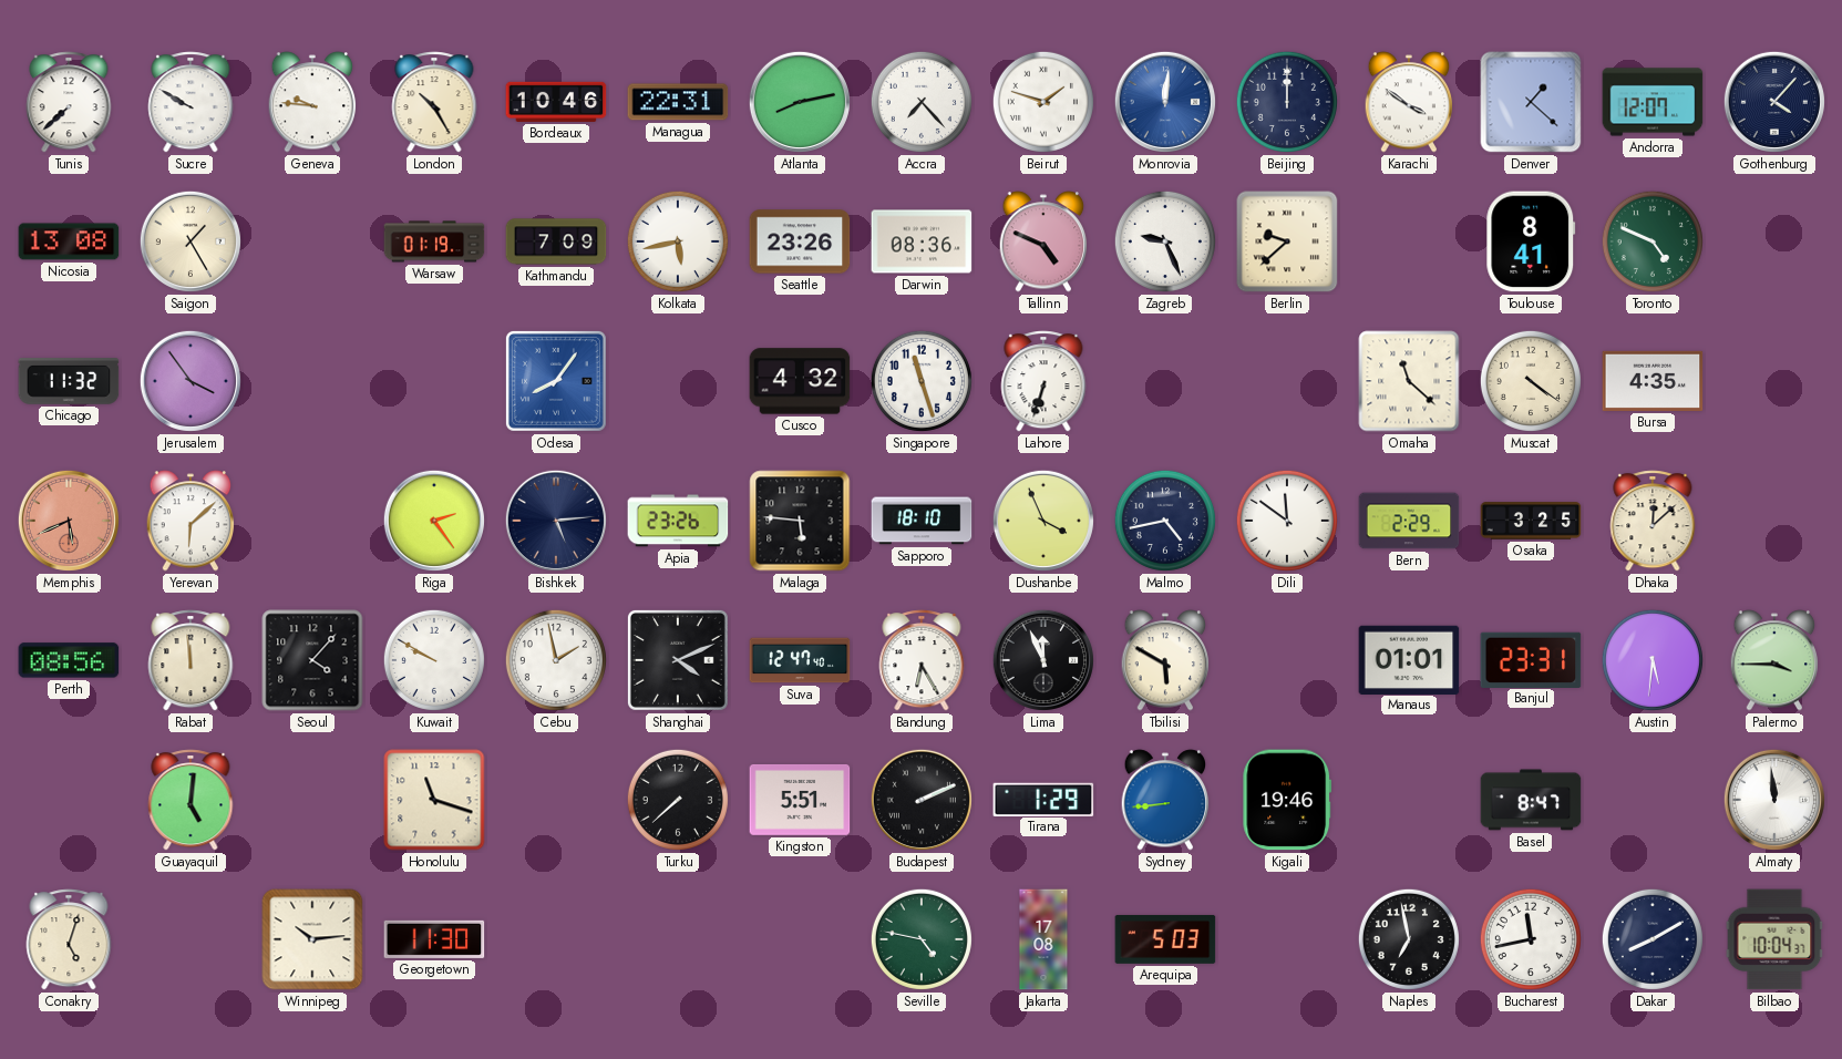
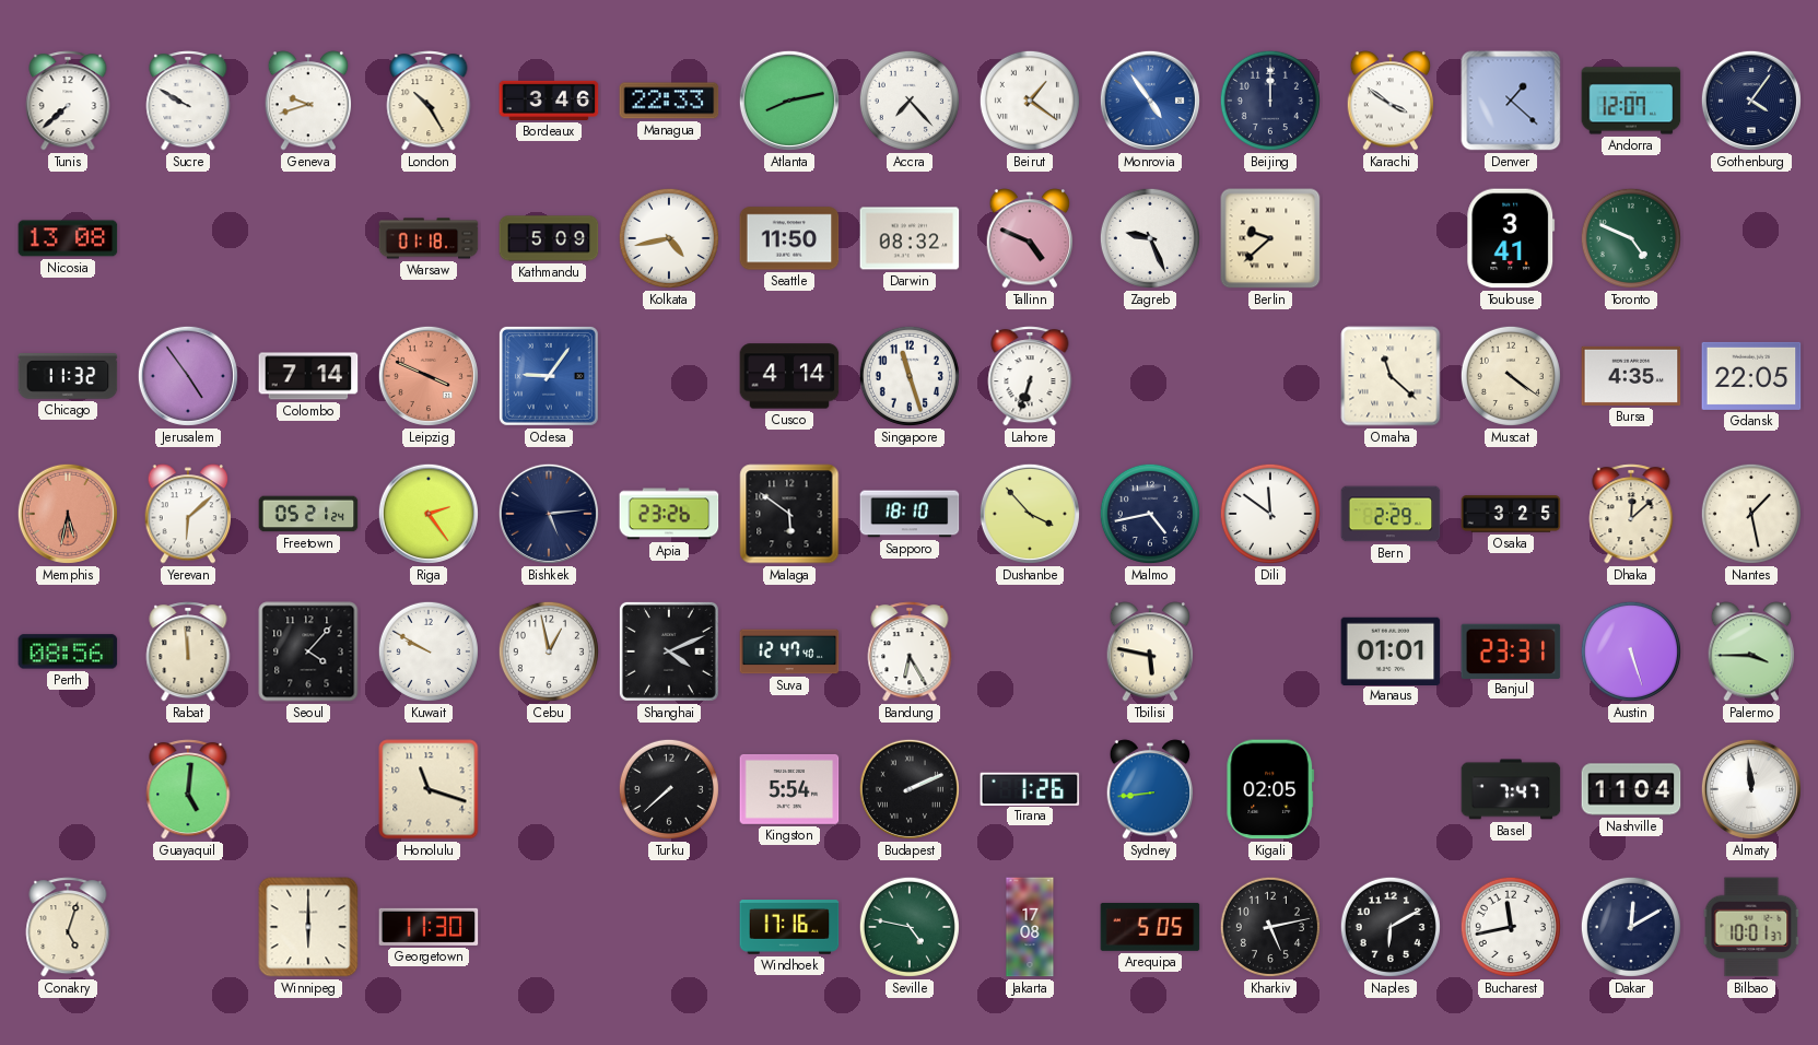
Geneva: 9:46 -> 9:42 (308, 101)
Bordeaux: 10:46 -> 3:46 (549, 101)
Managua: 22:31 -> 22:33 (669, 101)
Beirut: 1:48 -> 1:21 (1030, 101)
Monrovia: 12:01 -> 4:54 (1150, 101)
Gothenburg: 4:07 -> 4:06 (1751, 101)
Saigon: 1:25 -> none (191, 241)
Warsaw: 01:19 -> 01:18 (429, 238)
Kathmandu: 7:09 -> 5:09 (549, 238)
Kolkata: 5:43 -> 4:43 (669, 238)
Seattle: 23:26 -> 11:50 (789, 238)
Darwin: 08:36 -> 08:32 (910, 238)
Toulouse: 8:41 -> 3:41 (1511, 238)
Jerusalem: 3:54 -> 4:54 (188, 376)
Colombo: none -> 7:14 (308, 376)
Leipzig: none -> 3:49 (429, 376)
Odesa: 8:06 -> 9:06 (549, 376)
Cusco: 4:32 -> 4:14 (789, 376)
Gdansk: none -> 22:05 (1751, 376)
Memphis: 5:41 -> 5:32 (68, 514)
Freetown: none -> 05:21 (308, 514)
Malaga: 5:46 -> 5:51 (789, 514)
Dushanbe: 3:56 -> 3:53 (1030, 514)
Nantes: none -> 1:28 (1751, 514)
Cebu: 1:58 -> 12:58 (549, 651)
Lima: 11:56 -> none (1043, 660)
Tbilisi: 5:50 -> 5:47 (1150, 651)
Austin: 5:31 -> 5:27 (1631, 651)
Kingston: 5:51 -> 5:54 (789, 789)
Tirana: 1:29 -> 1:26 (1030, 788)
Kigali: 19:46 -> 02:05 (1270, 789)
Basel: 8:47 -> 7:47 (1511, 789)
Nashville: none -> 11:04 (1631, 789)
Winnipeg: 10:14 -> 6:00 (308, 927)
Windhoek: none -> 17:16 (789, 927)
Arequipa: 5:03 -> 5:05 (1150, 927)
Kharkiv: none -> 5:13 (1270, 927)
Naples: 6:58 -> 6:10 (1391, 927)
Dakar: 8:10 -> 12:10 (1631, 927)
Bilbao: 10:04 -> 10:01 (1751, 927)
